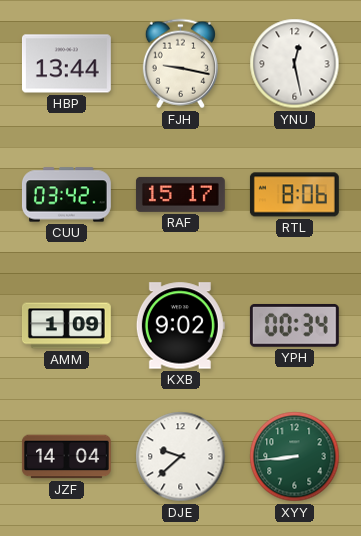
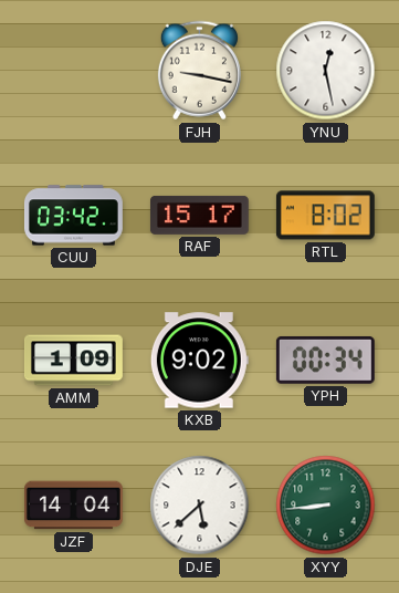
HBP: 13:44 -> none (66, 64)
RTL: 8:06 -> 8:02 (325, 216)
DJE: 9:38 -> 5:38 (200, 506)
